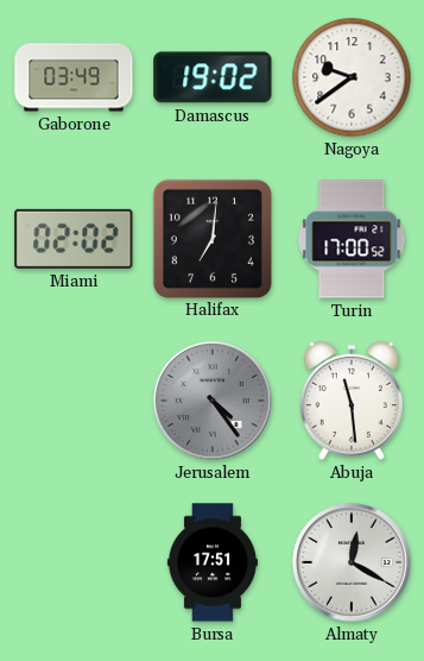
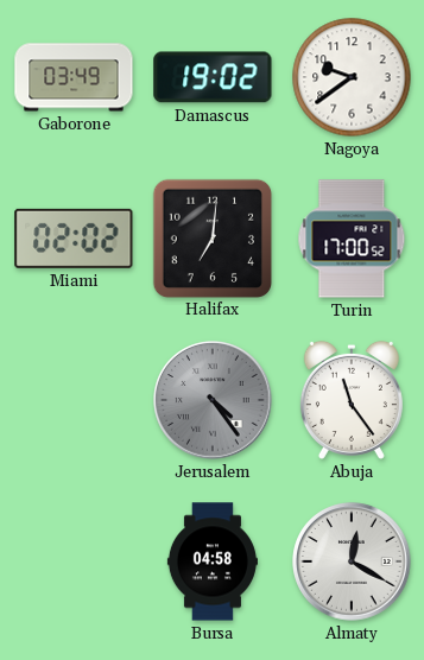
Abuja: 11:29 -> 11:24 (352, 400)
Bursa: 17:51 -> 04:58 (213, 561)
